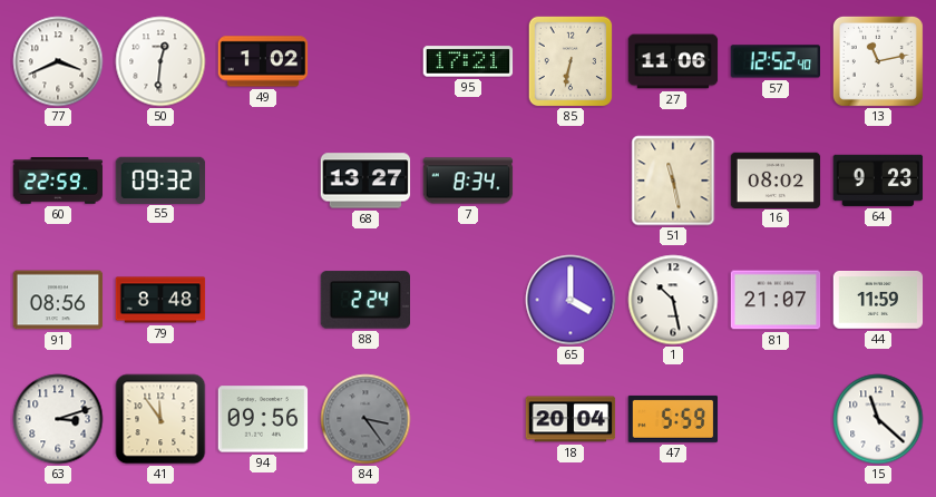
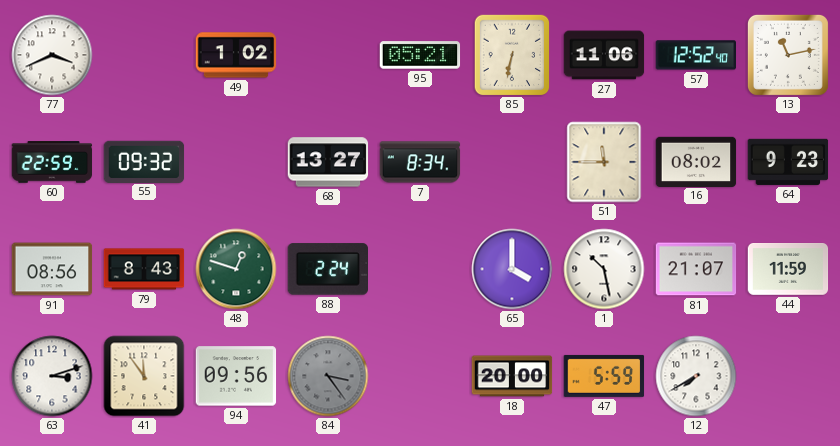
50: 12:31 -> none (160, 61)
95: 17:21 -> 05:21 (420, 55)
51: 11:28 -> 11:45 (604, 162)
79: 8:48 -> 8:43 (144, 269)
48: none -> 12:48 (236, 269)
18: 20:04 -> 20:00 (512, 376)
12: none -> 7:40 (696, 376)
15: 11:22 -> none (878, 419)
